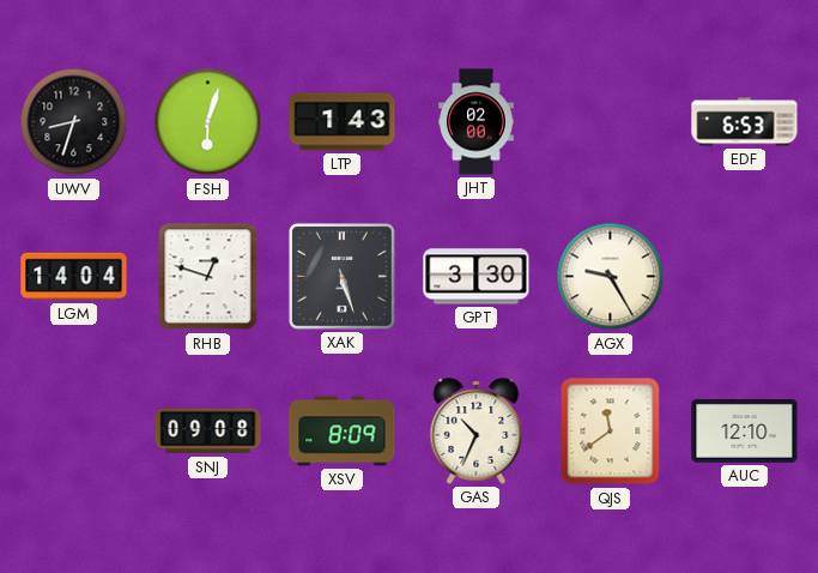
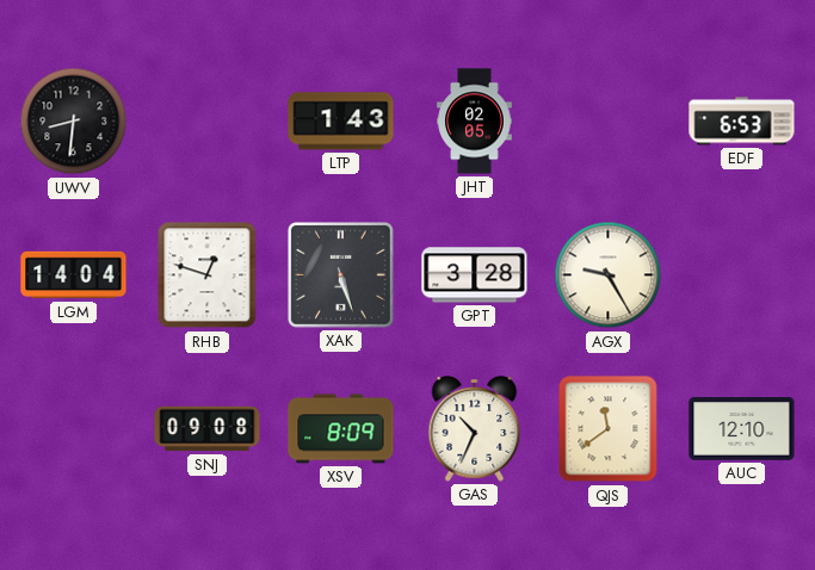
UWV: 8:33 -> 8:31 (74, 122)
FSH: 6:03 -> none (208, 122)
JHT: 02:00 -> 02:05 (475, 122)
GPT: 3:30 -> 3:28 (475, 275)
